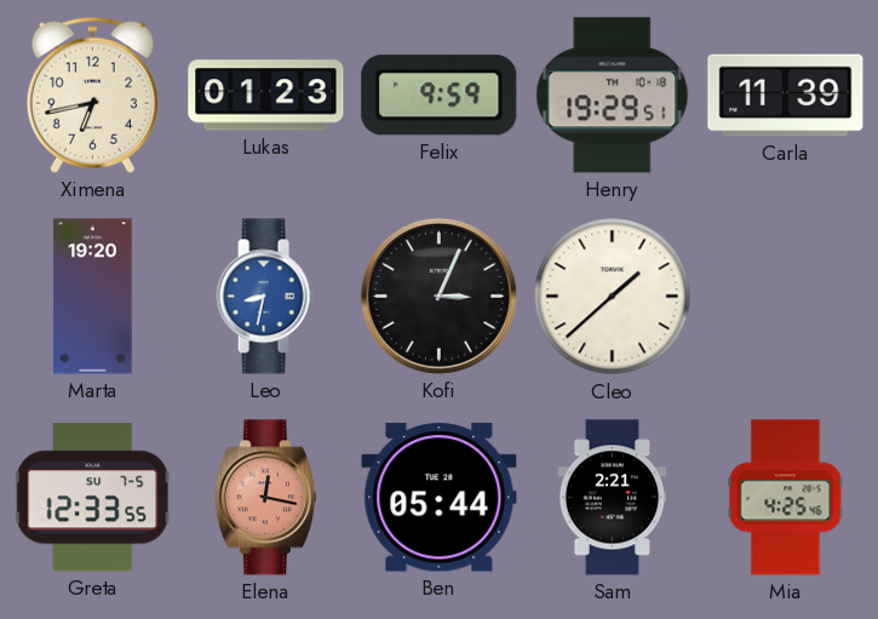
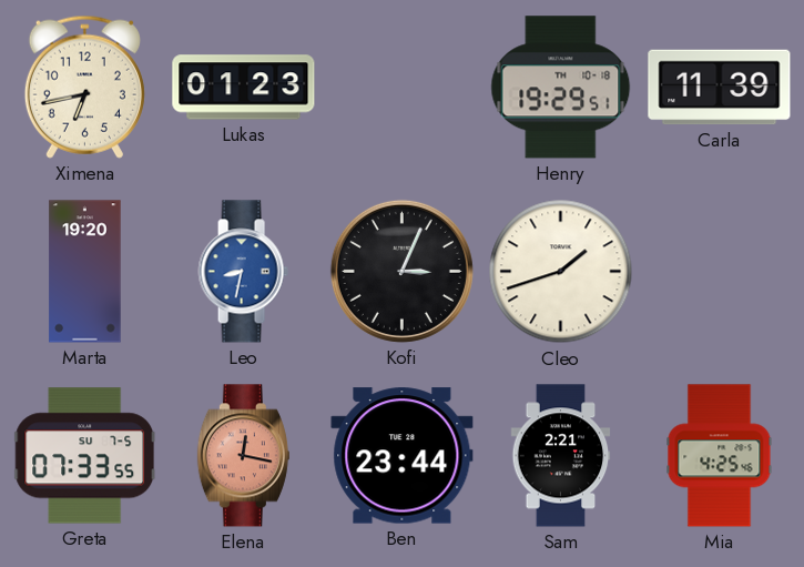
Felix: 9:59 -> none (440, 96)
Cleo: 1:38 -> 1:42 (561, 272)
Greta: 12:33 -> 07:33 (85, 456)
Ben: 05:44 -> 23:44 (403, 456)
